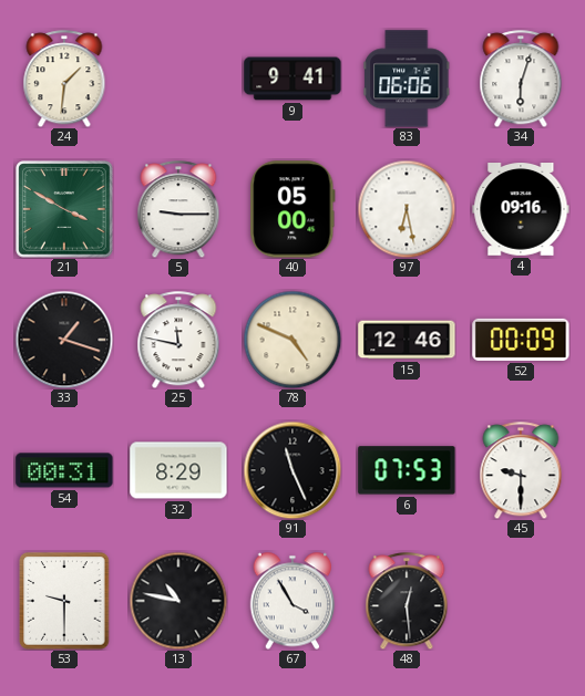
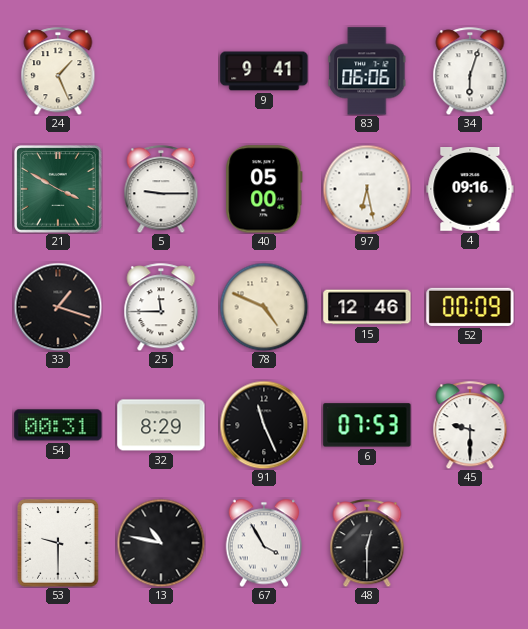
24: 1:31 -> 1:26 (58, 71)
25: 11:47 -> 11:45 (161, 307)
48: 12:29 -> 12:30 (367, 543)
